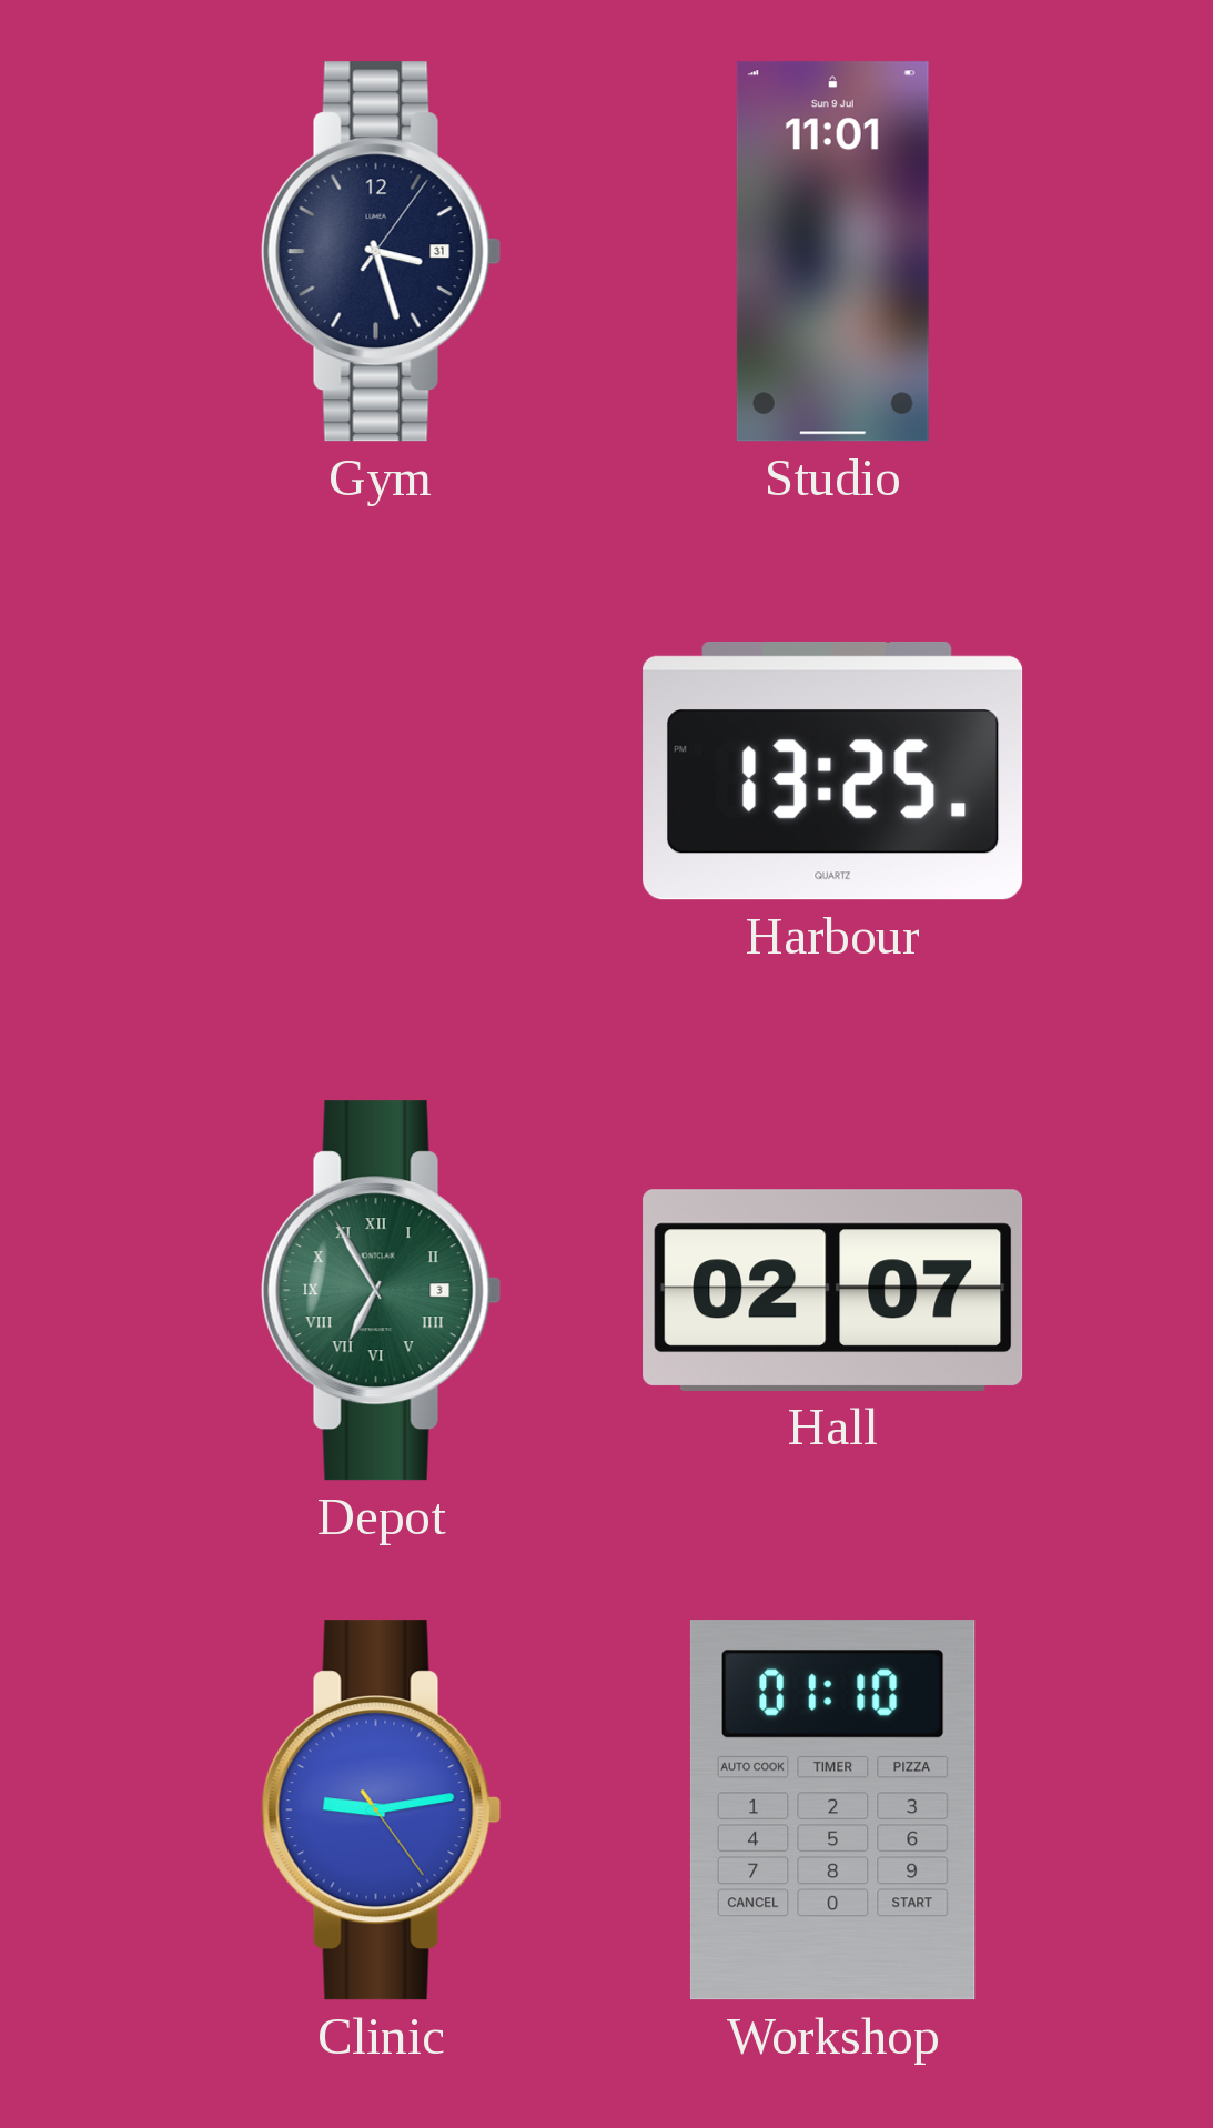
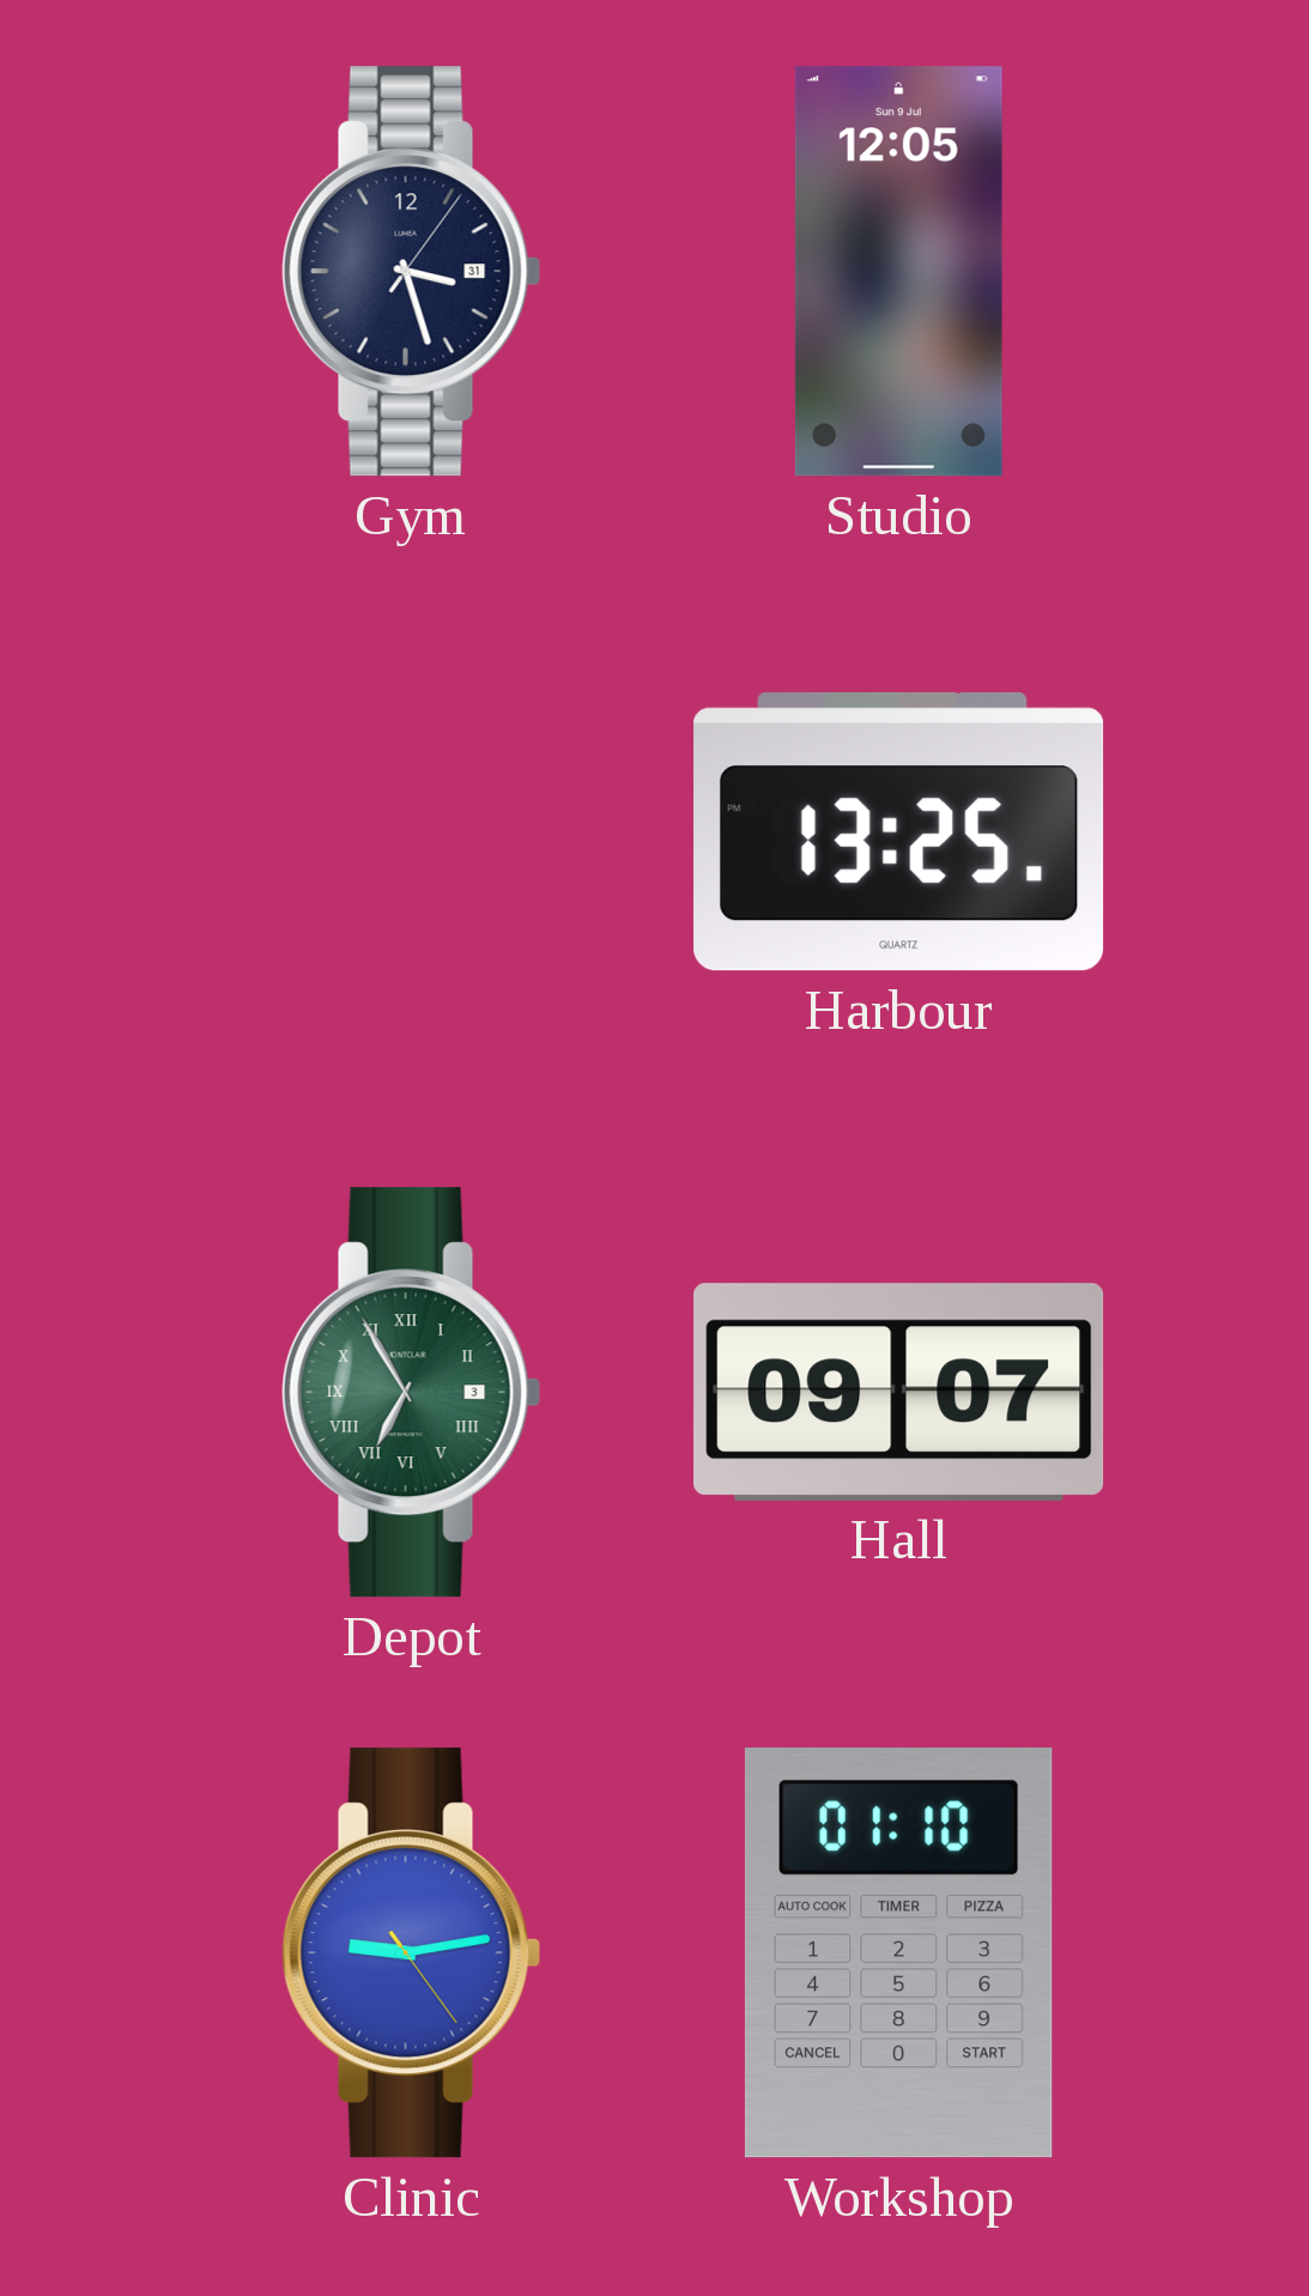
Studio: 11:01 -> 12:05 (898, 272)
Hall: 02:07 -> 09:07 (899, 1392)
